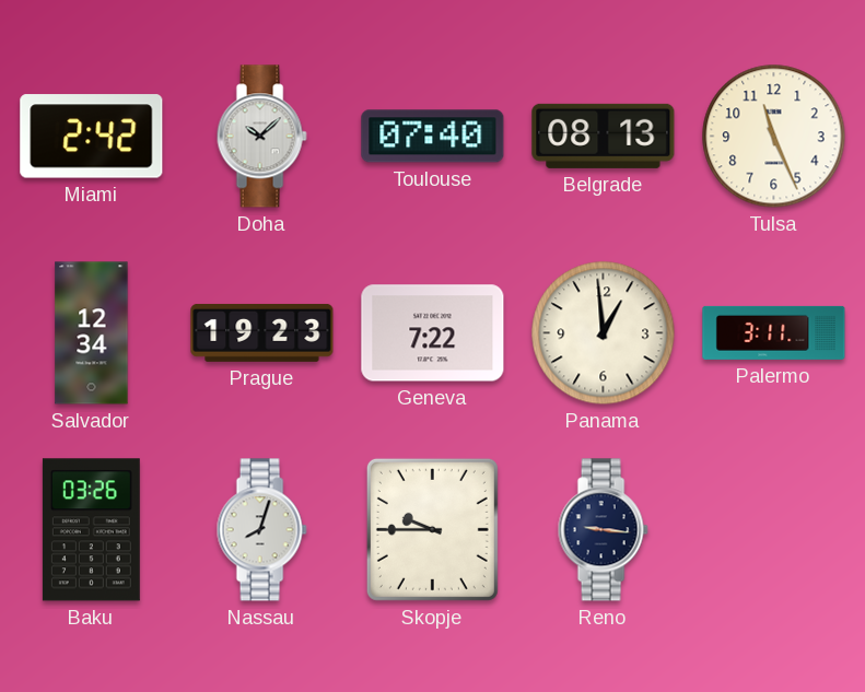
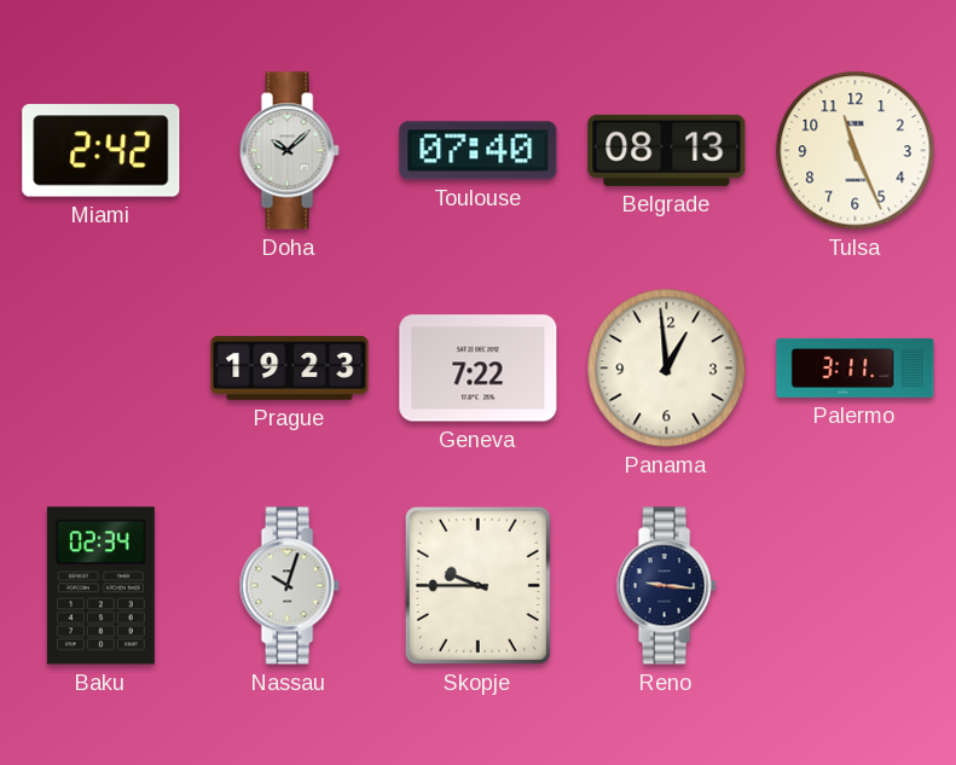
Salvador: 12:34 -> none (92, 333)
Baku: 03:26 -> 02:34 (100, 586)
Nassau: 8:03 -> 10:03 (289, 586)
